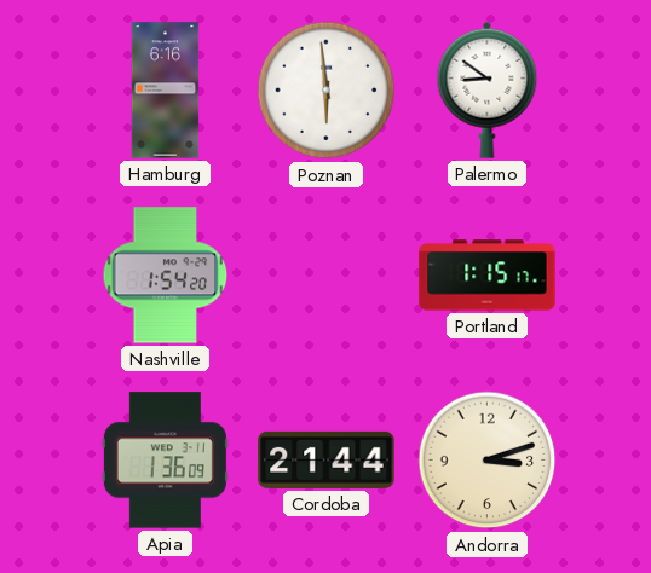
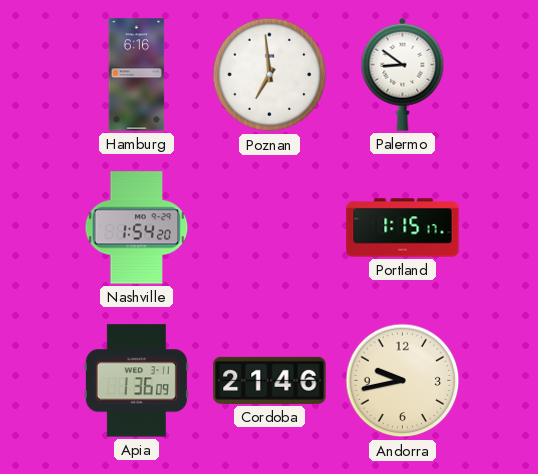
Poznan: 5:59 -> 6:59 (270, 75)
Cordoba: 21:44 -> 21:46 (270, 380)
Andorra: 3:12 -> 9:43 (403, 381)
